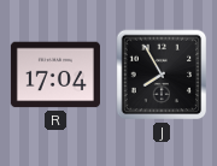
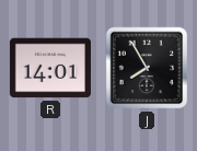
R: 17:04 -> 14:01 (50, 68)
